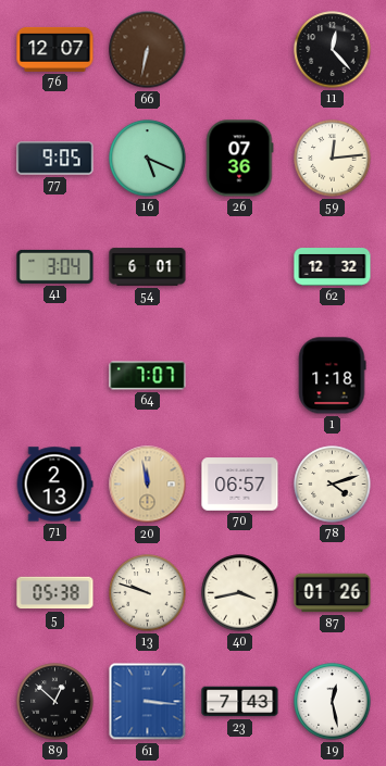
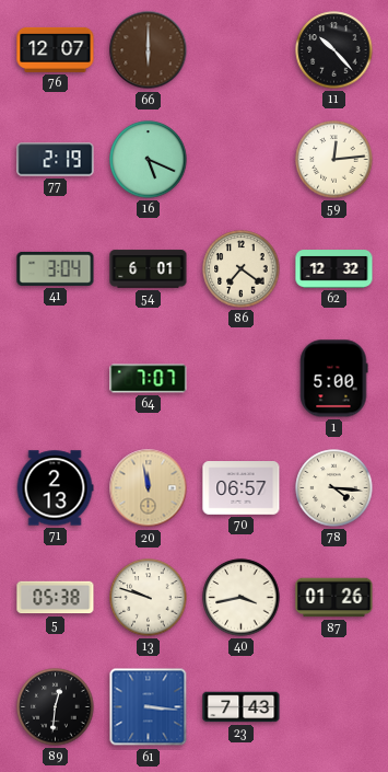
66: 6:32 -> 6:00 (149, 50)
11: 12:23 -> 10:23 (334, 50)
77: 9:05 -> 2:19 (56, 160)
26: 07:36 -> none (240, 159)
86: none -> 7:21 (242, 269)
1: 1:18 -> 5:00 (333, 379)
78: 4:12 -> 4:16 (334, 488)
89: 12:52 -> 12:31 (56, 707)
19: 12:28 -> none (333, 702)
